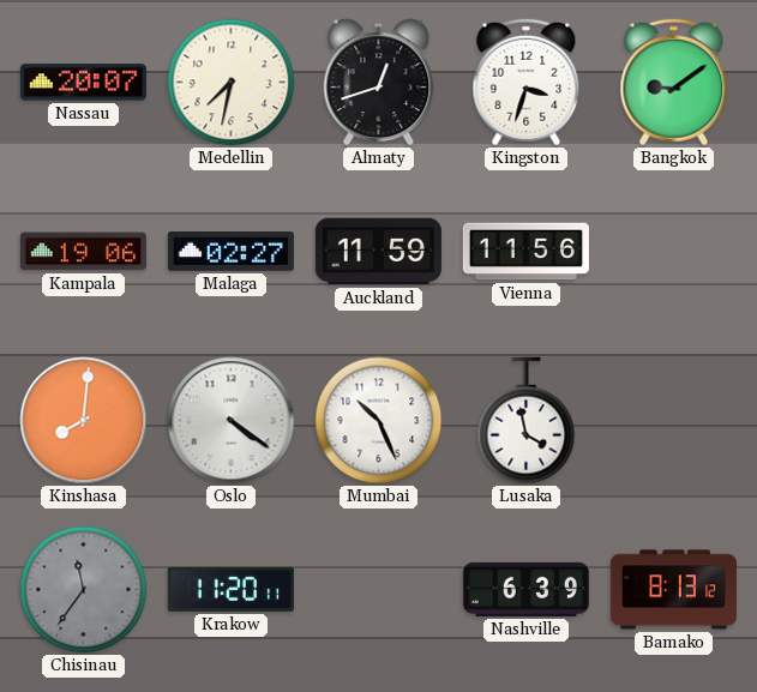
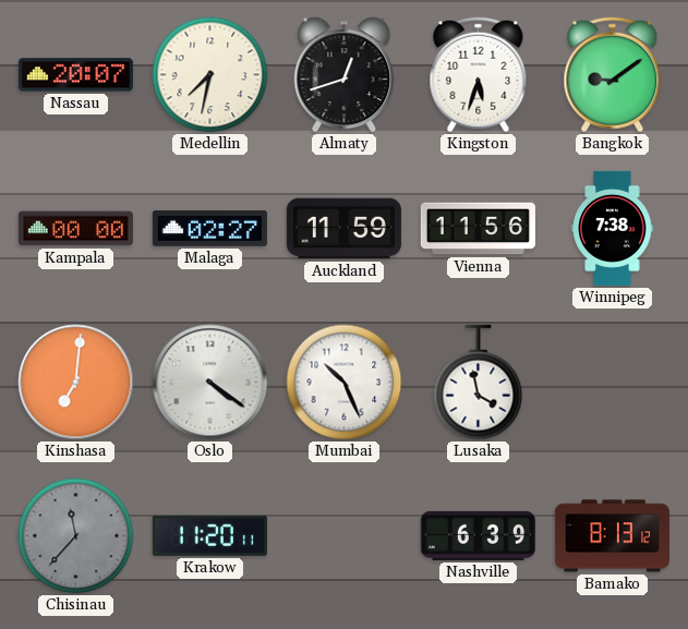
Kingston: 3:33 -> 5:33 (479, 75)
Kampala: 19:06 -> 00:00 (75, 229)
Winnipeg: none -> 7:38 (613, 228)
Kinshasa: 8:01 -> 7:01 (76, 383)
Chisinau: 11:36 -> 11:37 (76, 536)
